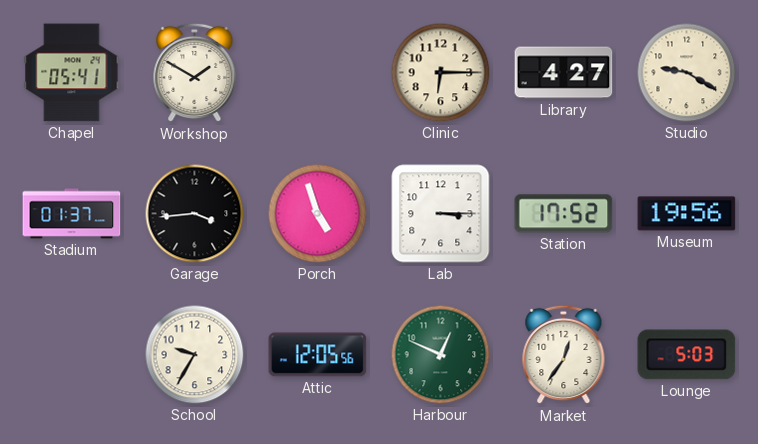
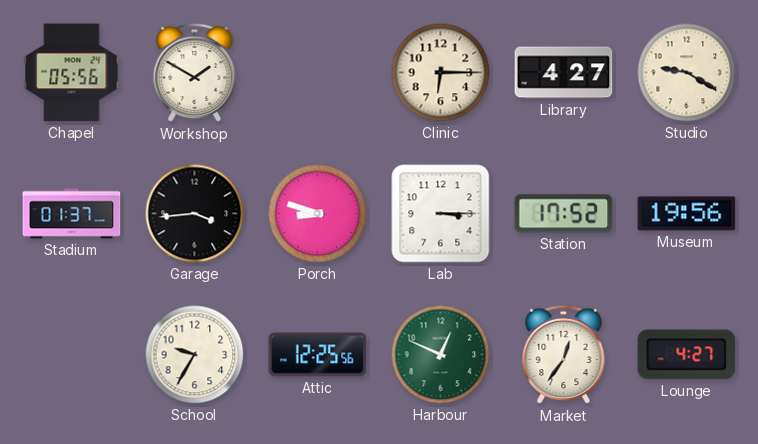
Chapel: 05:41 -> 05:56 (72, 73)
Porch: 4:57 -> 8:48 (318, 214)
Attic: 12:05 -> 12:25 (318, 355)
Lounge: 5:03 -> 4:27 (687, 355)
